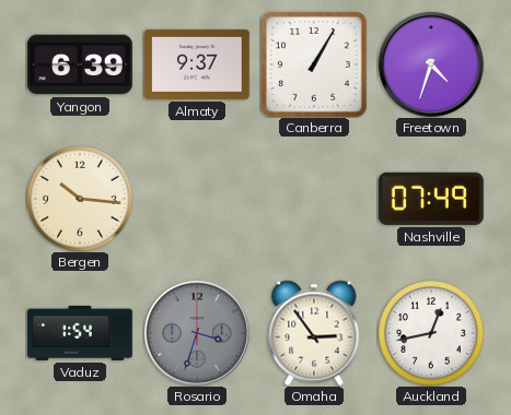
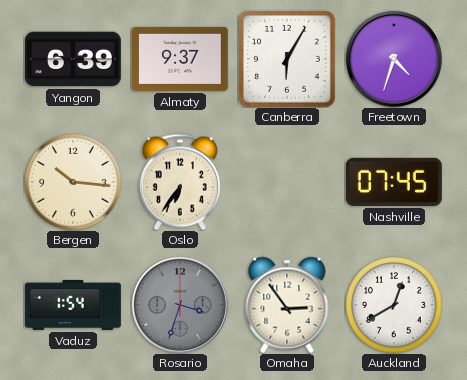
Canberra: 1:05 -> 6:05 (287, 59)
Oslo: none -> 6:36 (180, 182)
Nashville: 07:49 -> 07:45 (394, 182)
Auckland: 12:43 -> 12:40 (394, 305)
